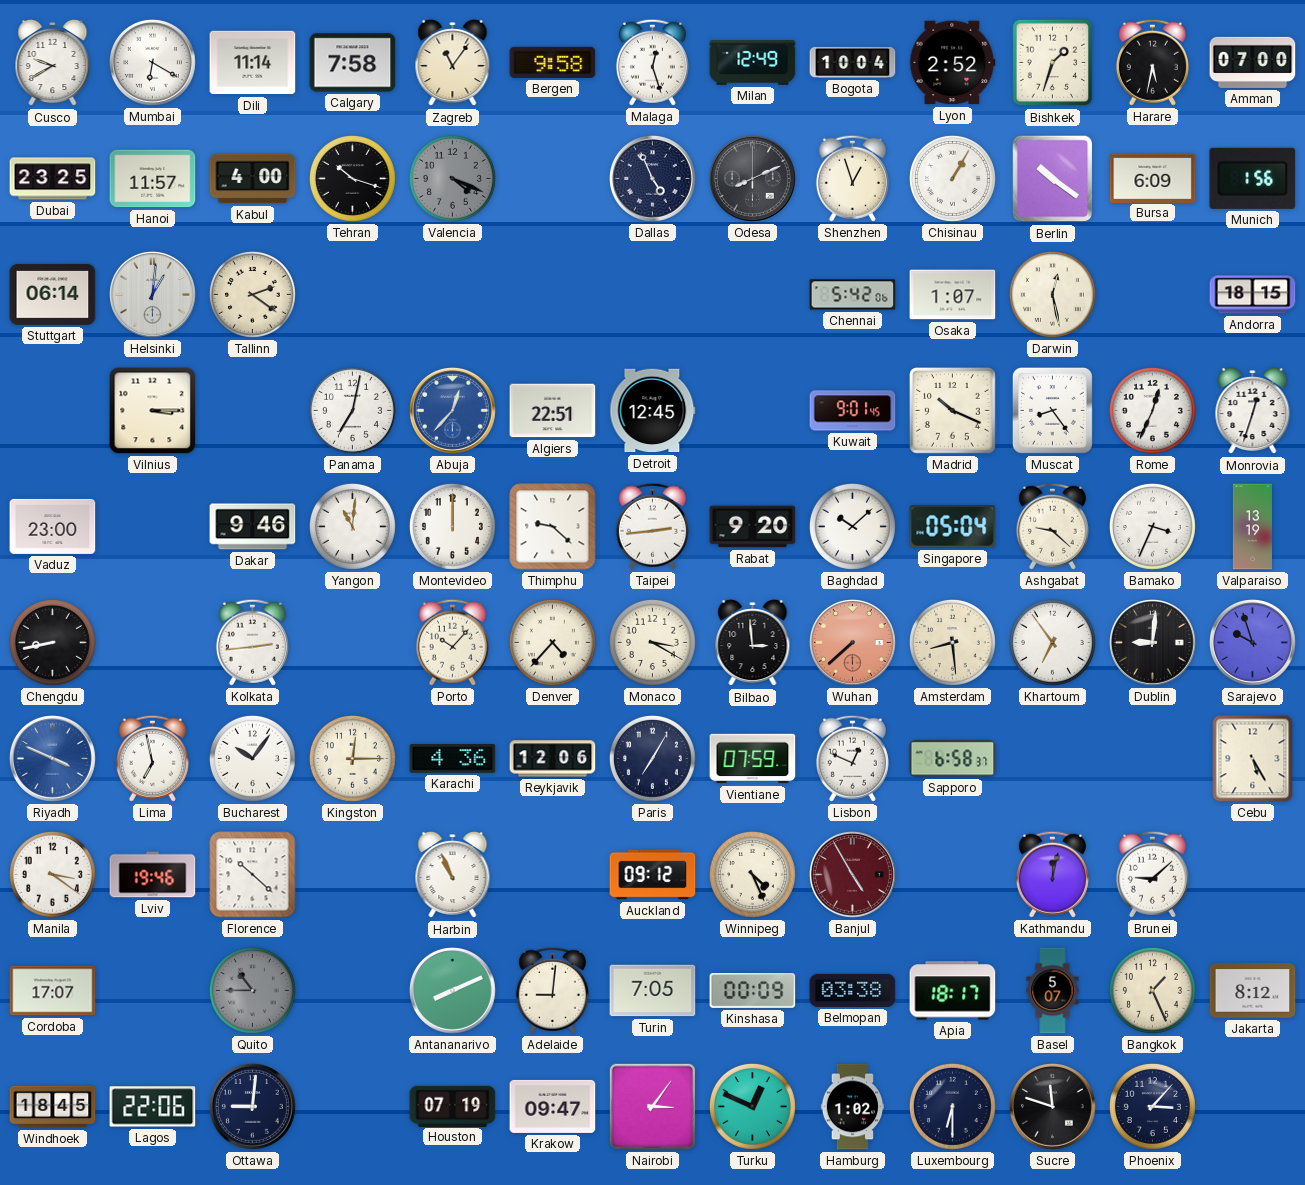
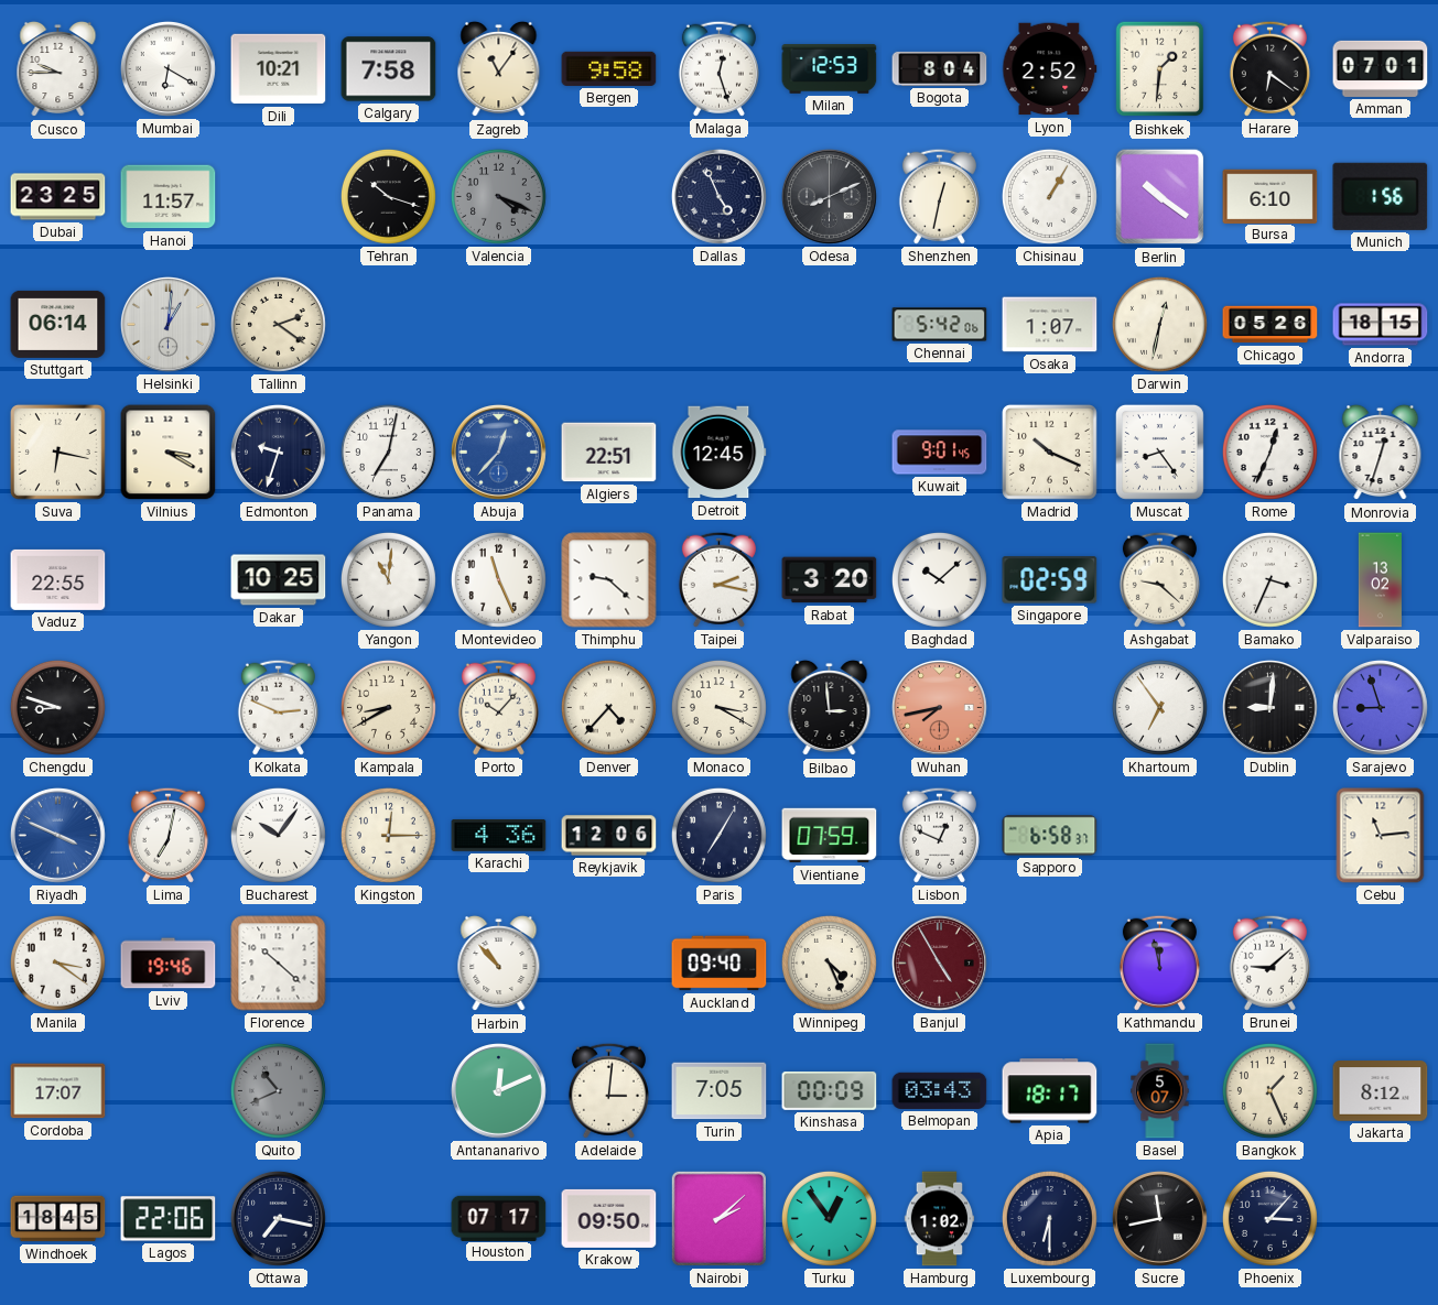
Cusco: 9:40 -> 9:45 (58, 69)
Dili: 11:14 -> 10:21 (279, 69)
Milan: 12:49 -> 12:53 (830, 69)
Bogota: 10:04 -> 8:04 (940, 68)
Bishkek: 1:33 -> 1:31 (1160, 69)
Harare: 5:32 -> 6:21 (1269, 68)
Amman: 07:00 -> 07:01 (1381, 68)
Kabul: 4:00 -> none (253, 179)
Shenzhen: 12:57 -> 12:32 (939, 196)
Bursa: 6:09 -> 6:10 (1271, 196)
Darwin: 12:28 -> 12:32 (1159, 324)
Chicago: none -> 05:26 (1271, 325)
Suva: none -> 6:17 (58, 453)
Vilnius: 3:15 -> 3:20 (169, 453)
Edmonton: none -> 9:33 (278, 452)
Vaduz: 23:00 -> 22:55 (58, 579)
Dakar: 9:46 -> 10:25 (279, 580)
Montevideo: 12:00 -> 11:26 (498, 579)
Taipei: 2:44 -> 2:17 (718, 579)
Rabat: 9:20 -> 3:20 (830, 580)
Singapore: 05:04 -> 02:59 (1050, 580)
Valparaiso: 13:19 -> 13:02 (1380, 580)
Chengdu: 8:43 -> 8:48 (57, 707)
Kolkata: 2:44 -> 2:49 (278, 707)
Kampala: none -> 8:40 (388, 707)
Wuhan: 7:38 -> 7:43 (939, 707)
Amsterdam: 8:29 -> none (952, 642)
Sarajevo: 9:57 -> 8:57 (1380, 707)
Lima: 6:58 -> 7:02 (167, 835)
Cebu: 5:25 -> 11:14 (1381, 836)
Harbin: 10:56 -> 10:53 (499, 964)
Auckland: 09:12 -> 09:40 (720, 964)
Kathmandu: 12:02 -> 11:58 (1159, 963)
Quito: 10:45 -> 10:41 (278, 1090)
Antananarivo: 8:11 -> 12:11 (498, 1090)
Adelaide: 9:01 -> 3:01 (608, 1090)
Belmopan: 03:38 -> 03:43 (940, 1090)
Ottawa: 9:01 -> 7:17 (278, 1218)
Houston: 07:19 -> 07:17 (499, 1218)
Krakow: 09:47 -> 09:50 (609, 1218)
Nairobi: 3:06 -> 2:08 (718, 1218)
Turku: 12:49 -> 12:54 (829, 1218)
Sucre: 11:48 -> 11:43 (1159, 1218)
